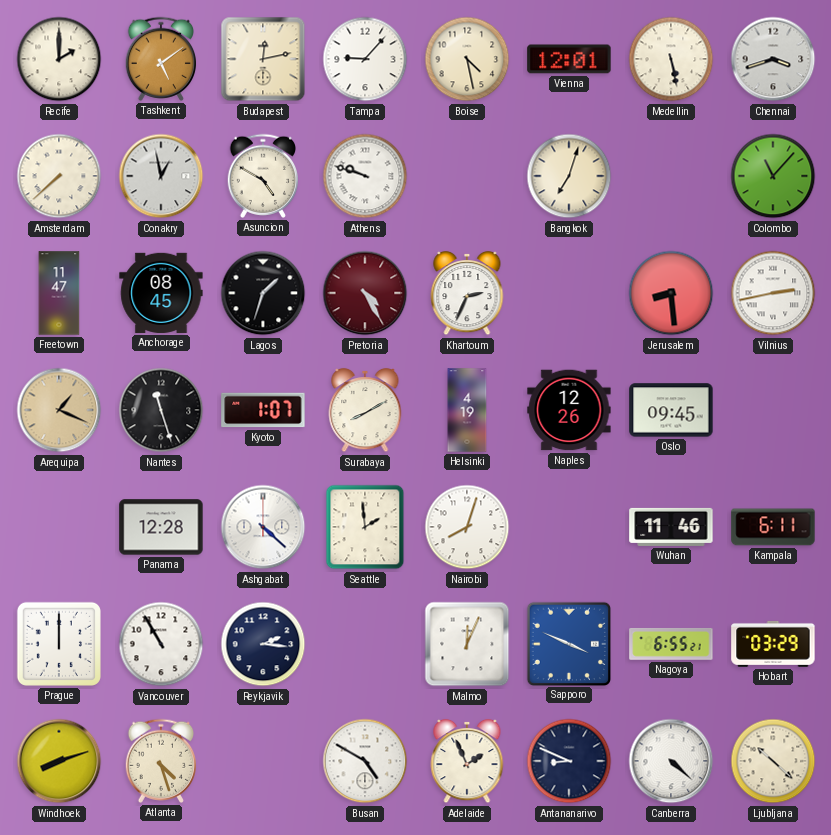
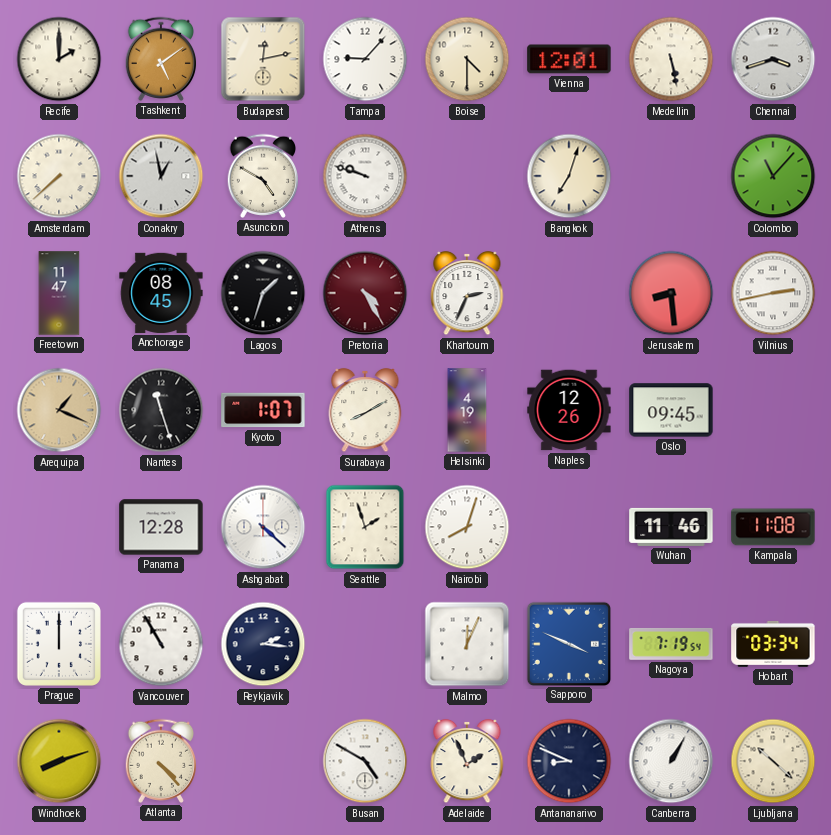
Boise: 4:28 -> 4:30 (467, 59)
Seattle: 1:59 -> 1:57 (365, 527)
Kampala: 6:11 -> 11:08 (773, 527)
Nagoya: 6:55 -> 7:19 (671, 644)
Hobart: 03:29 -> 03:34 (773, 644)
Atlanta: 4:27 -> 4:23 (160, 761)
Canberra: 4:22 -> 1:05 (671, 761)
